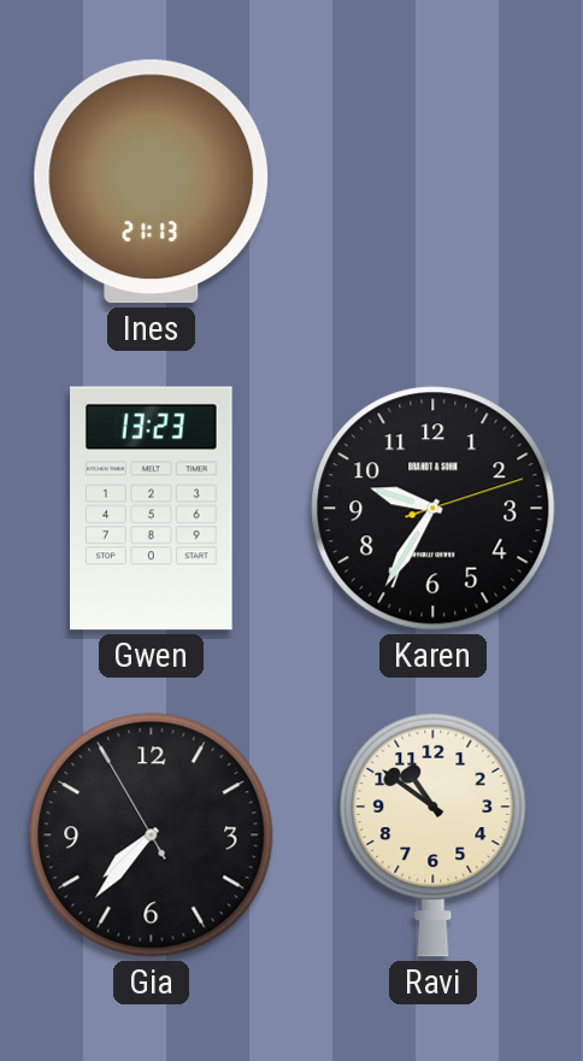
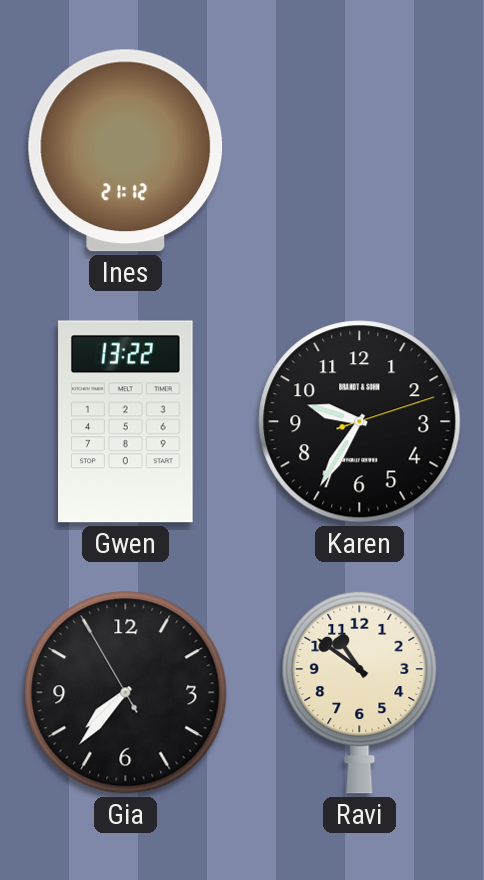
Ines: 21:13 -> 21:12 (126, 151)
Gwen: 13:23 -> 13:22 (126, 422)
